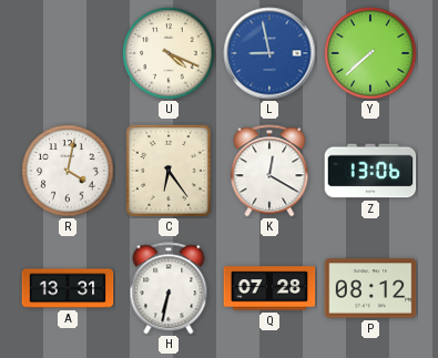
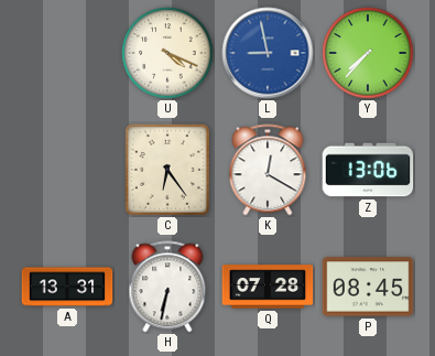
Y: 7:38 -> 7:37 (368, 53)
R: 4:02 -> none (68, 171)
P: 08:12 -> 08:45 (368, 287)
